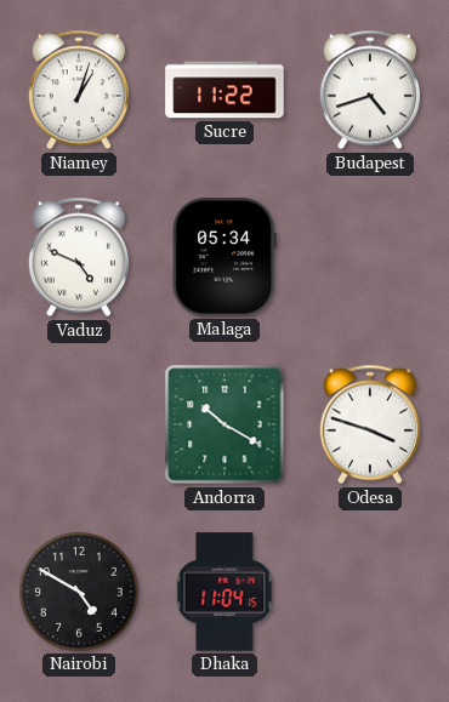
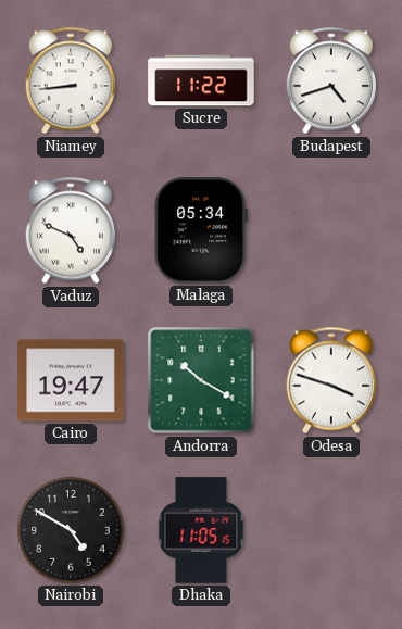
Niamey: 1:03 -> 8:44 (71, 80)
Cairo: none -> 19:47 (71, 380)
Dhaka: 11:04 -> 11:05 (201, 530)
